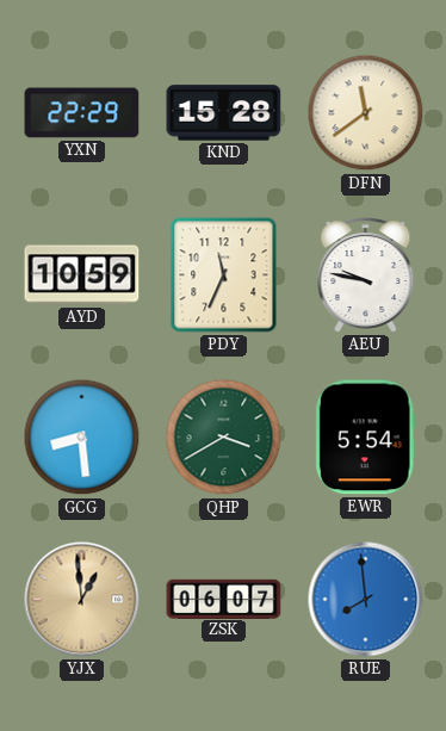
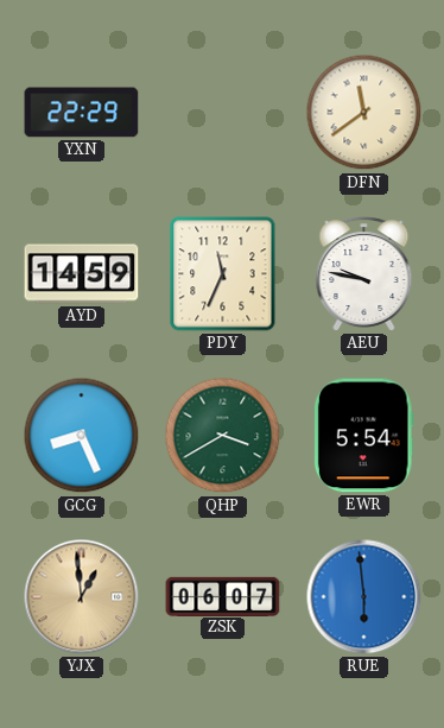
KND: 15:28 -> none (224, 113)
AYD: 10:59 -> 14:59 (82, 274)
GCG: 8:29 -> 8:26 (82, 436)
RUE: 7:59 -> 5:59 (364, 597)
